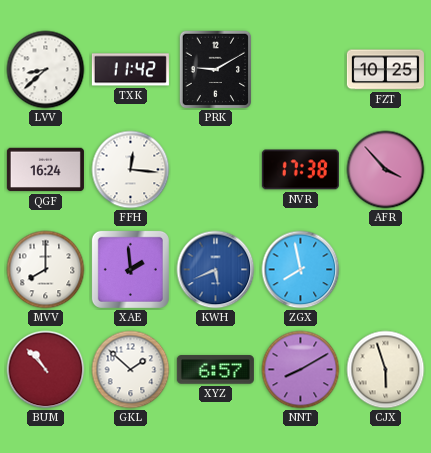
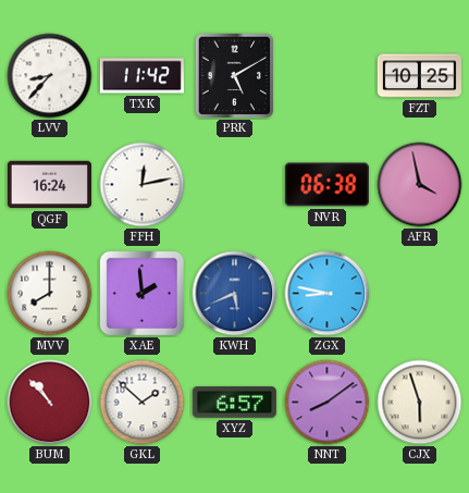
LVV: 8:38 -> 8:37 (50, 76)
PRK: 9:10 -> 5:10 (235, 76)
FFH: 12:16 -> 12:13 (143, 185)
NVR: 17:38 -> 06:38 (326, 185)
AFR: 3:53 -> 3:58 (420, 185)
ZGX: 7:58 -> 8:47 (328, 294)
NNT: 8:10 -> 8:09 (328, 403)
